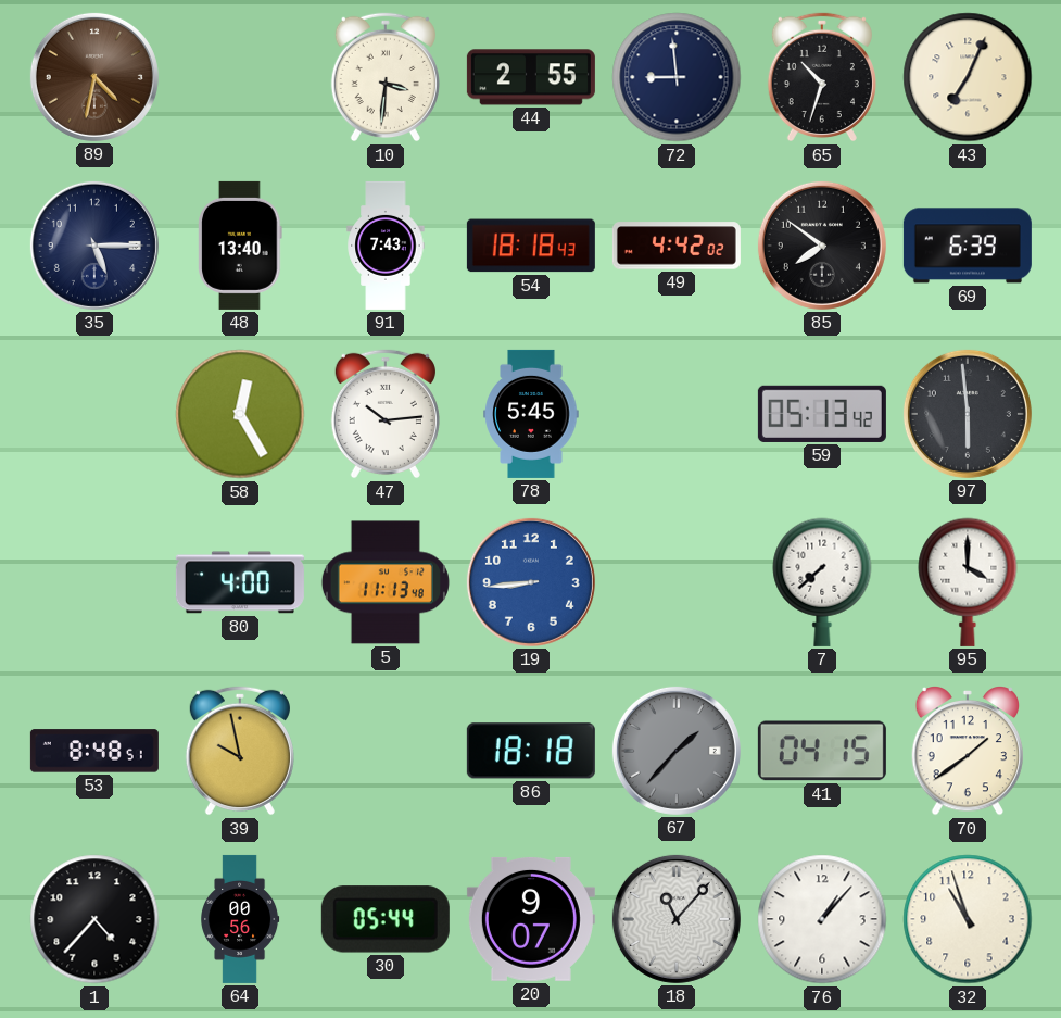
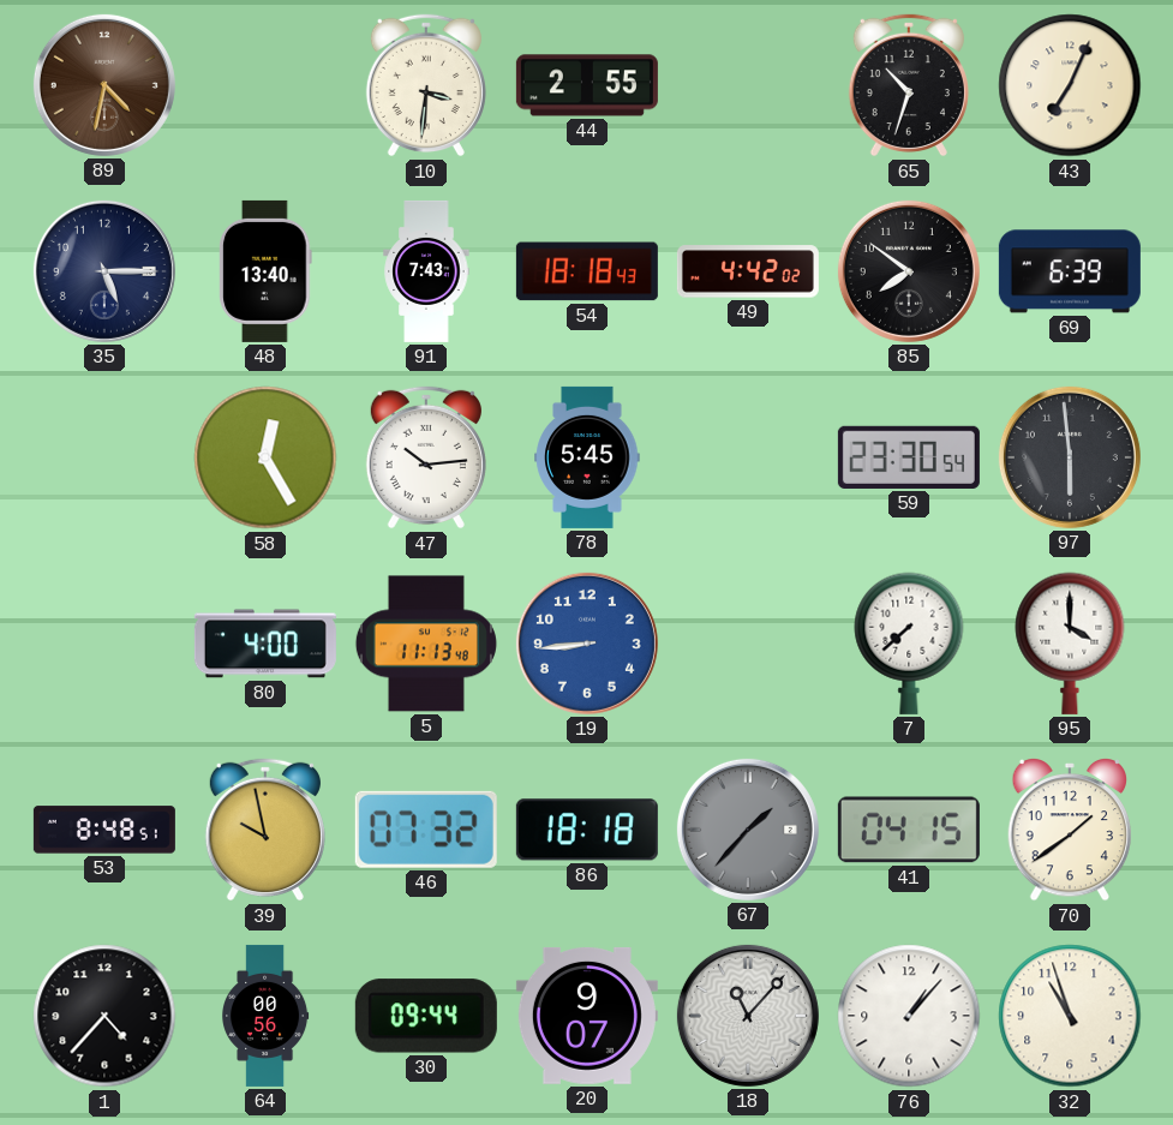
72: 8:59 -> none (677, 77)
59: 05:13 -> 23:30 (909, 457)
46: none -> 07:32 (426, 830)
30: 05:44 -> 09:44 (426, 1016)
